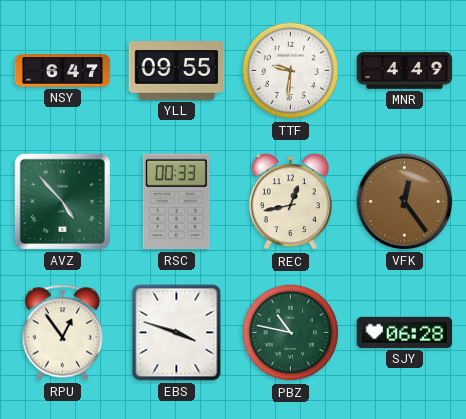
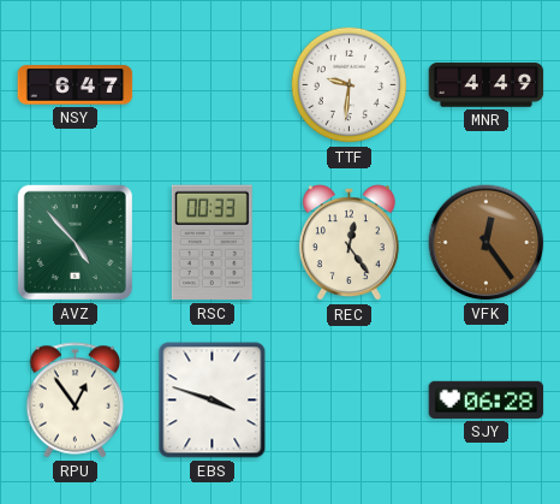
YLL: 09:55 -> none (177, 71)
REC: 12:43 -> 12:24 (348, 243)
PBZ: 10:47 -> none (291, 333)
